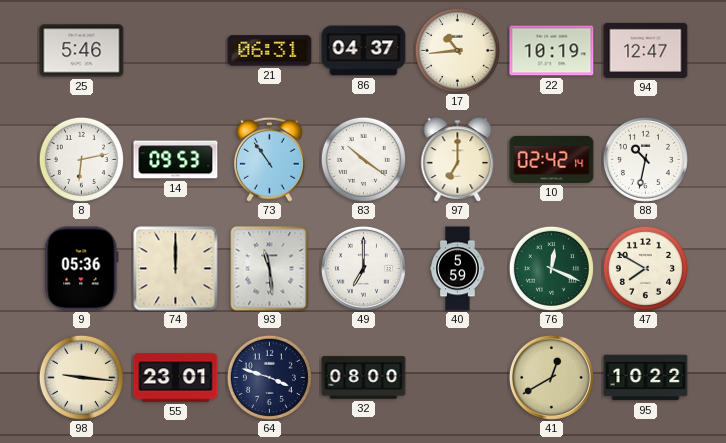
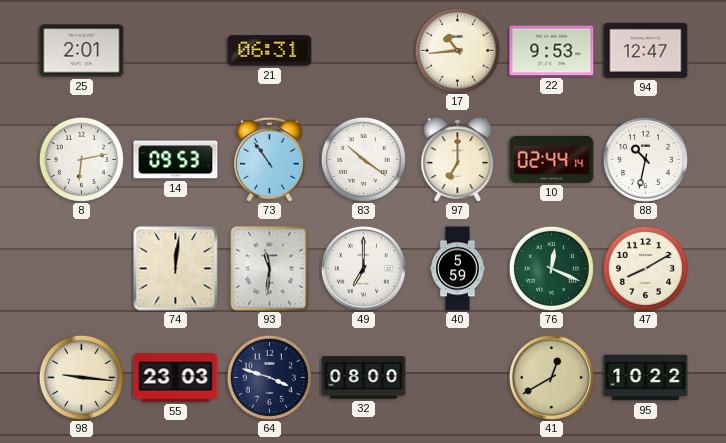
25: 5:46 -> 2:01 (82, 51)
86: 04:37 -> none (364, 51)
22: 10:19 -> 9:53 (552, 51)
10: 02:42 -> 02:44 (552, 159)
9: 05:36 -> none (82, 269)
74: 12:00 -> 12:01 (176, 269)
93: 11:29 -> 11:31 (270, 269)
47: 7:50 -> 8:10 (645, 268)
55: 23:01 -> 23:03 (176, 378)
